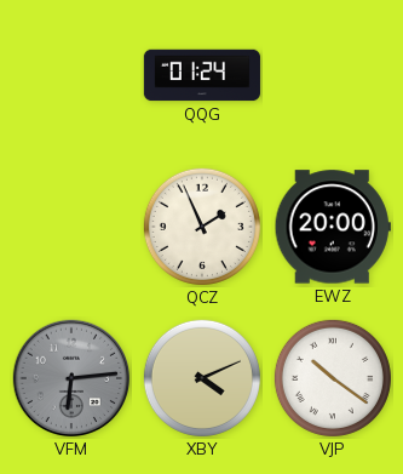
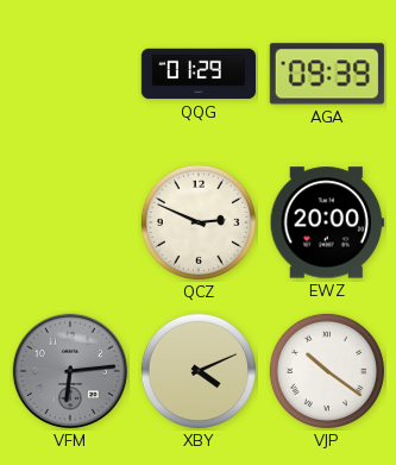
QQG: 01:24 -> 01:29 (199, 74)
AGA: none -> 09:39 (327, 74)
QCZ: 1:56 -> 2:49 (199, 222)
